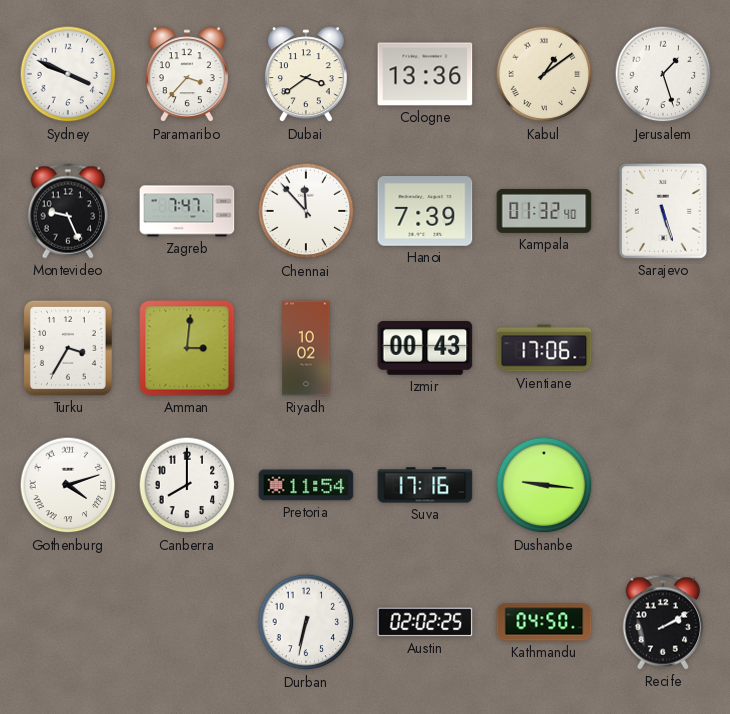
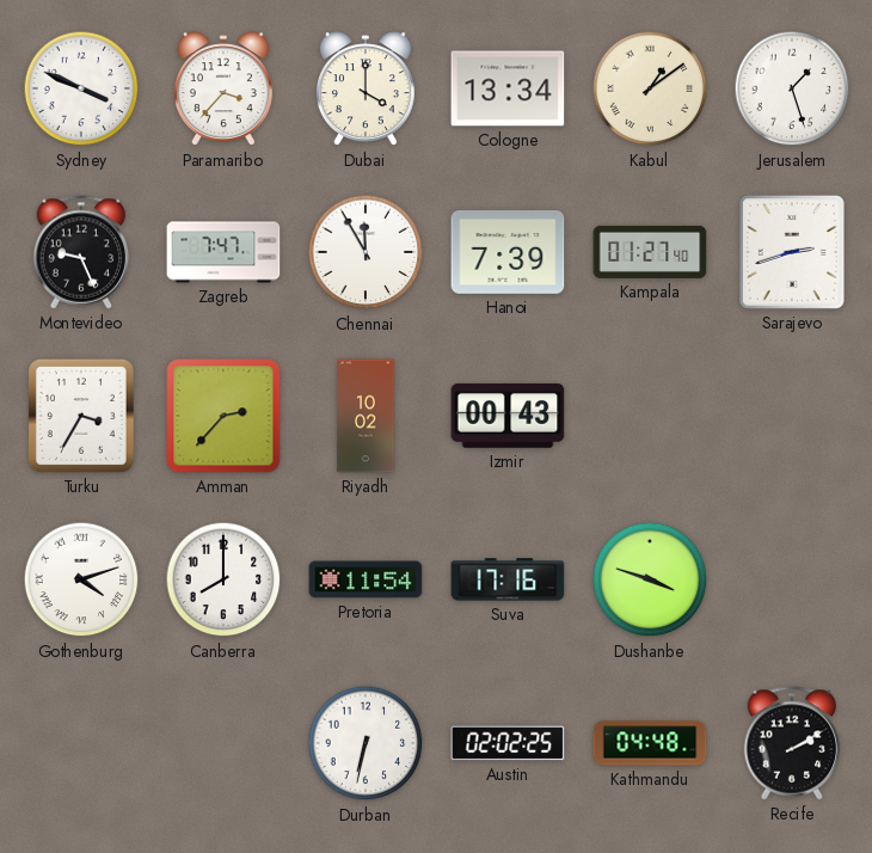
Dubai: 3:39 -> 4:00 (366, 90)
Cologne: 13:36 -> 13:34 (508, 88)
Chennai: 11:53 -> 11:55 (366, 252)
Kampala: 01:32 -> 01:27 (650, 252)
Sarajevo: 5:27 -> 2:42 (792, 252)
Amman: 3:01 -> 2:37 (223, 416)
Vientiane: 17:06 -> none (544, 348)
Dushanbe: 9:16 -> 3:48 (650, 579)
Kathmandu: 04:50 -> 04:48 (650, 743)
